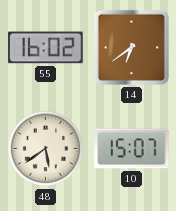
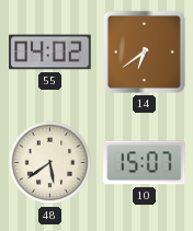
55: 16:02 -> 04:02 (50, 53)
